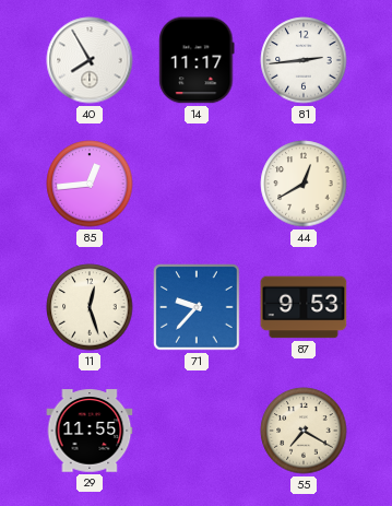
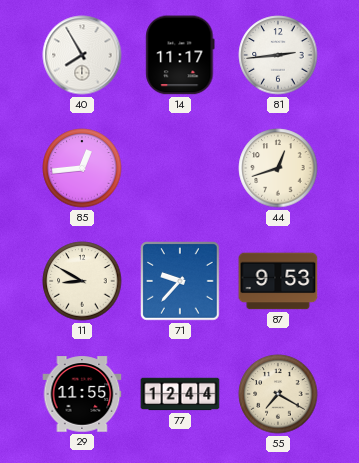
44: 12:40 -> 12:42 (278, 168)
11: 12:27 -> 8:50 (82, 281)
77: none -> 12:44 (180, 394)
